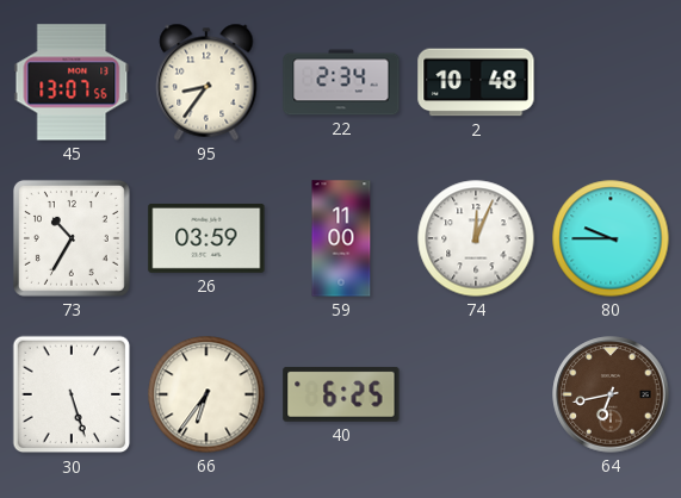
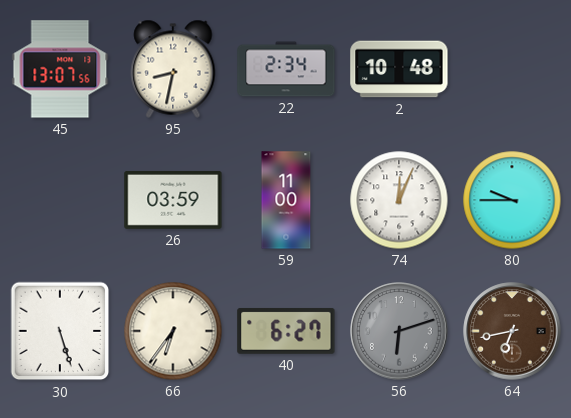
95: 8:36 -> 8:32 (173, 69)
73: 10:35 -> none (72, 238)
40: 6:25 -> 6:27 (286, 331)
56: none -> 6:12 (399, 331)
